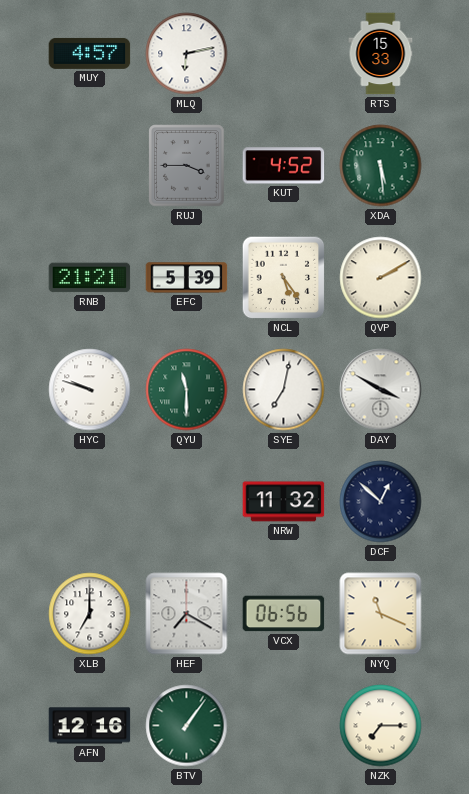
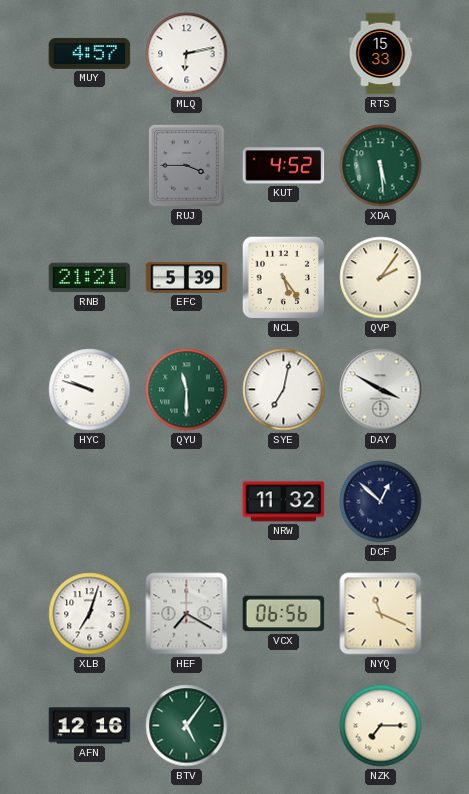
QVP: 2:10 -> 2:06 (381, 278)
XLB: 7:00 -> 7:03 (90, 614)
BTV: 1:06 -> 5:06 (187, 726)
